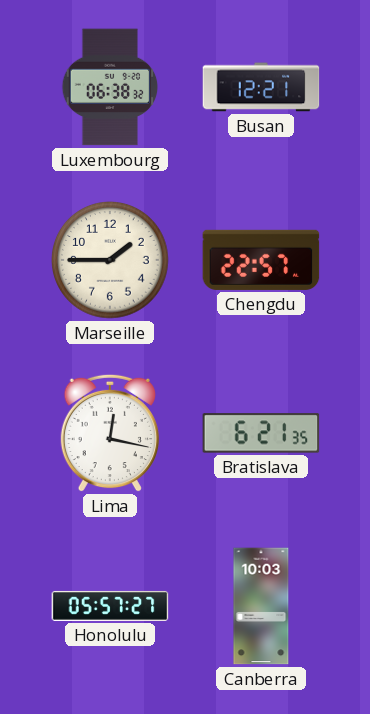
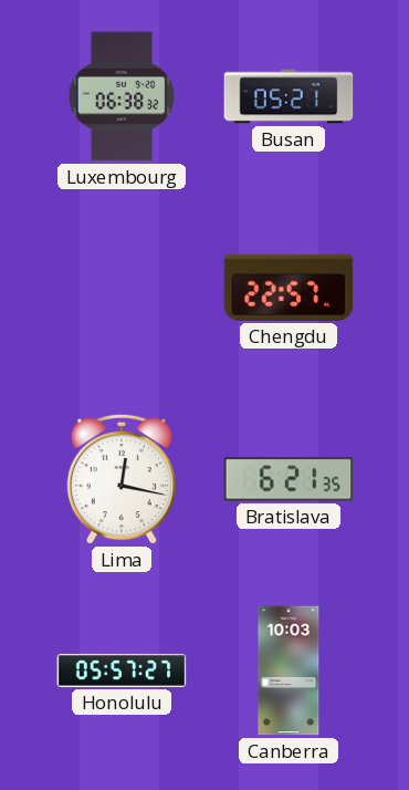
Busan: 12:21 -> 05:21 (289, 96)
Marseille: 1:45 -> none (111, 261)
